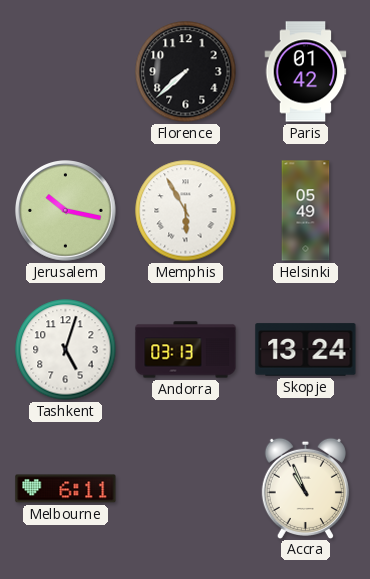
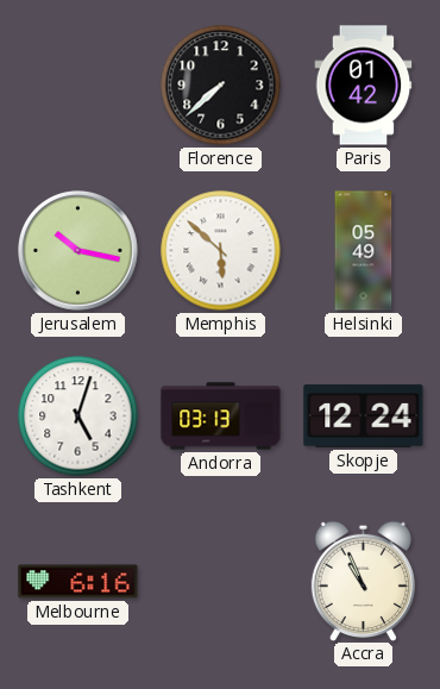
Memphis: 5:55 -> 5:52 (221, 251)
Skopje: 13:24 -> 12:24 (364, 416)
Melbourne: 6:11 -> 6:16 (78, 582)
